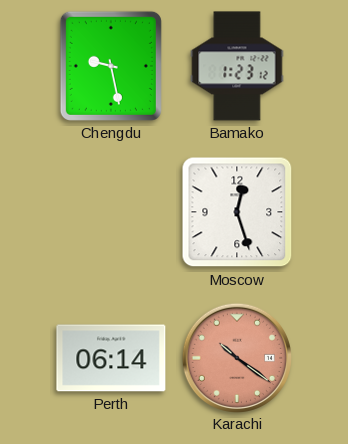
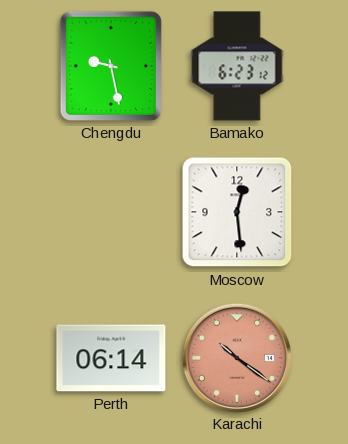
Bamako: 1:23 -> 6:23 (237, 66)
Moscow: 12:27 -> 12:29 (237, 212)
